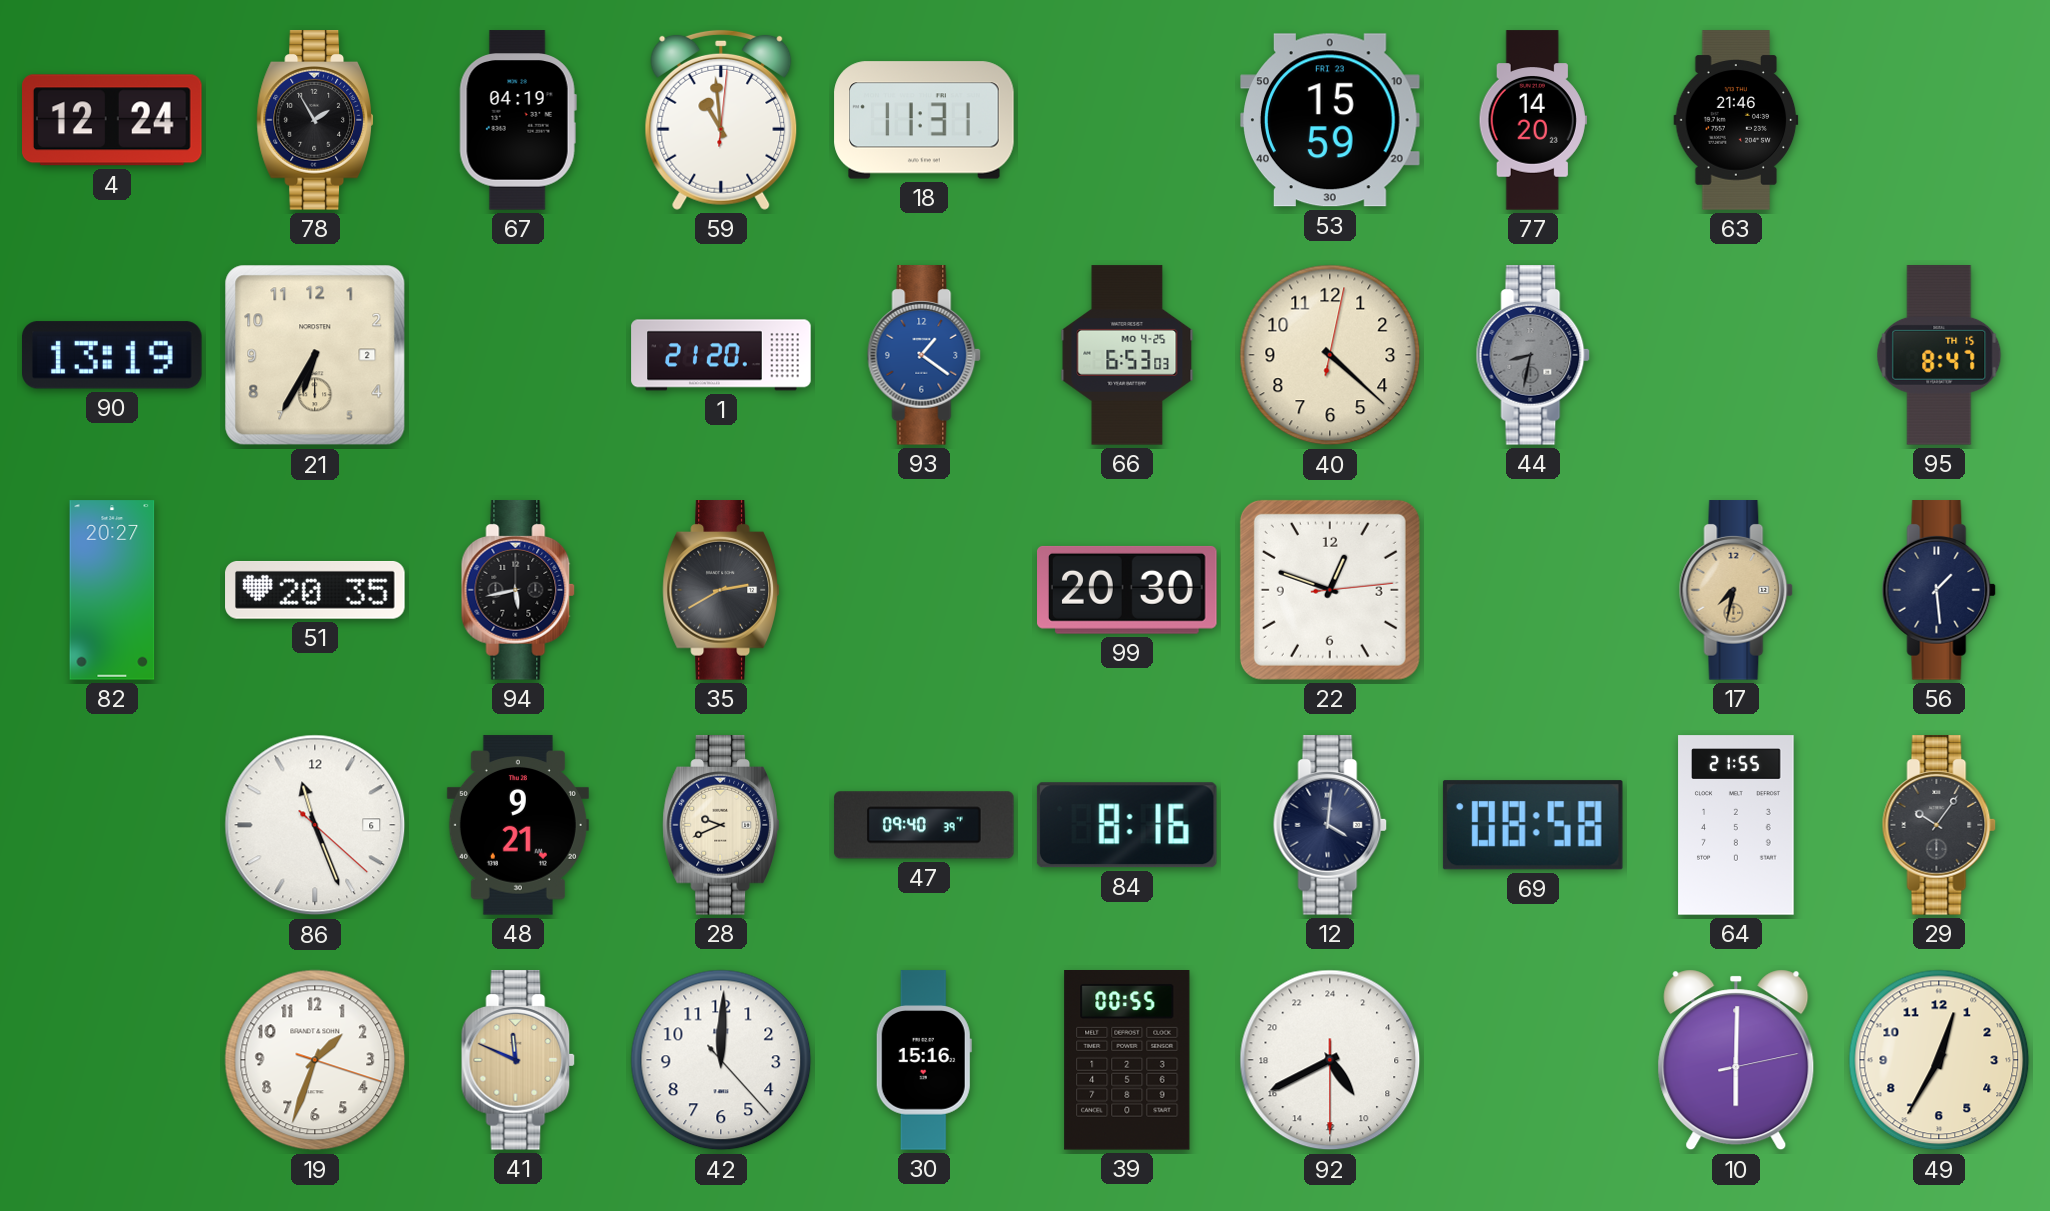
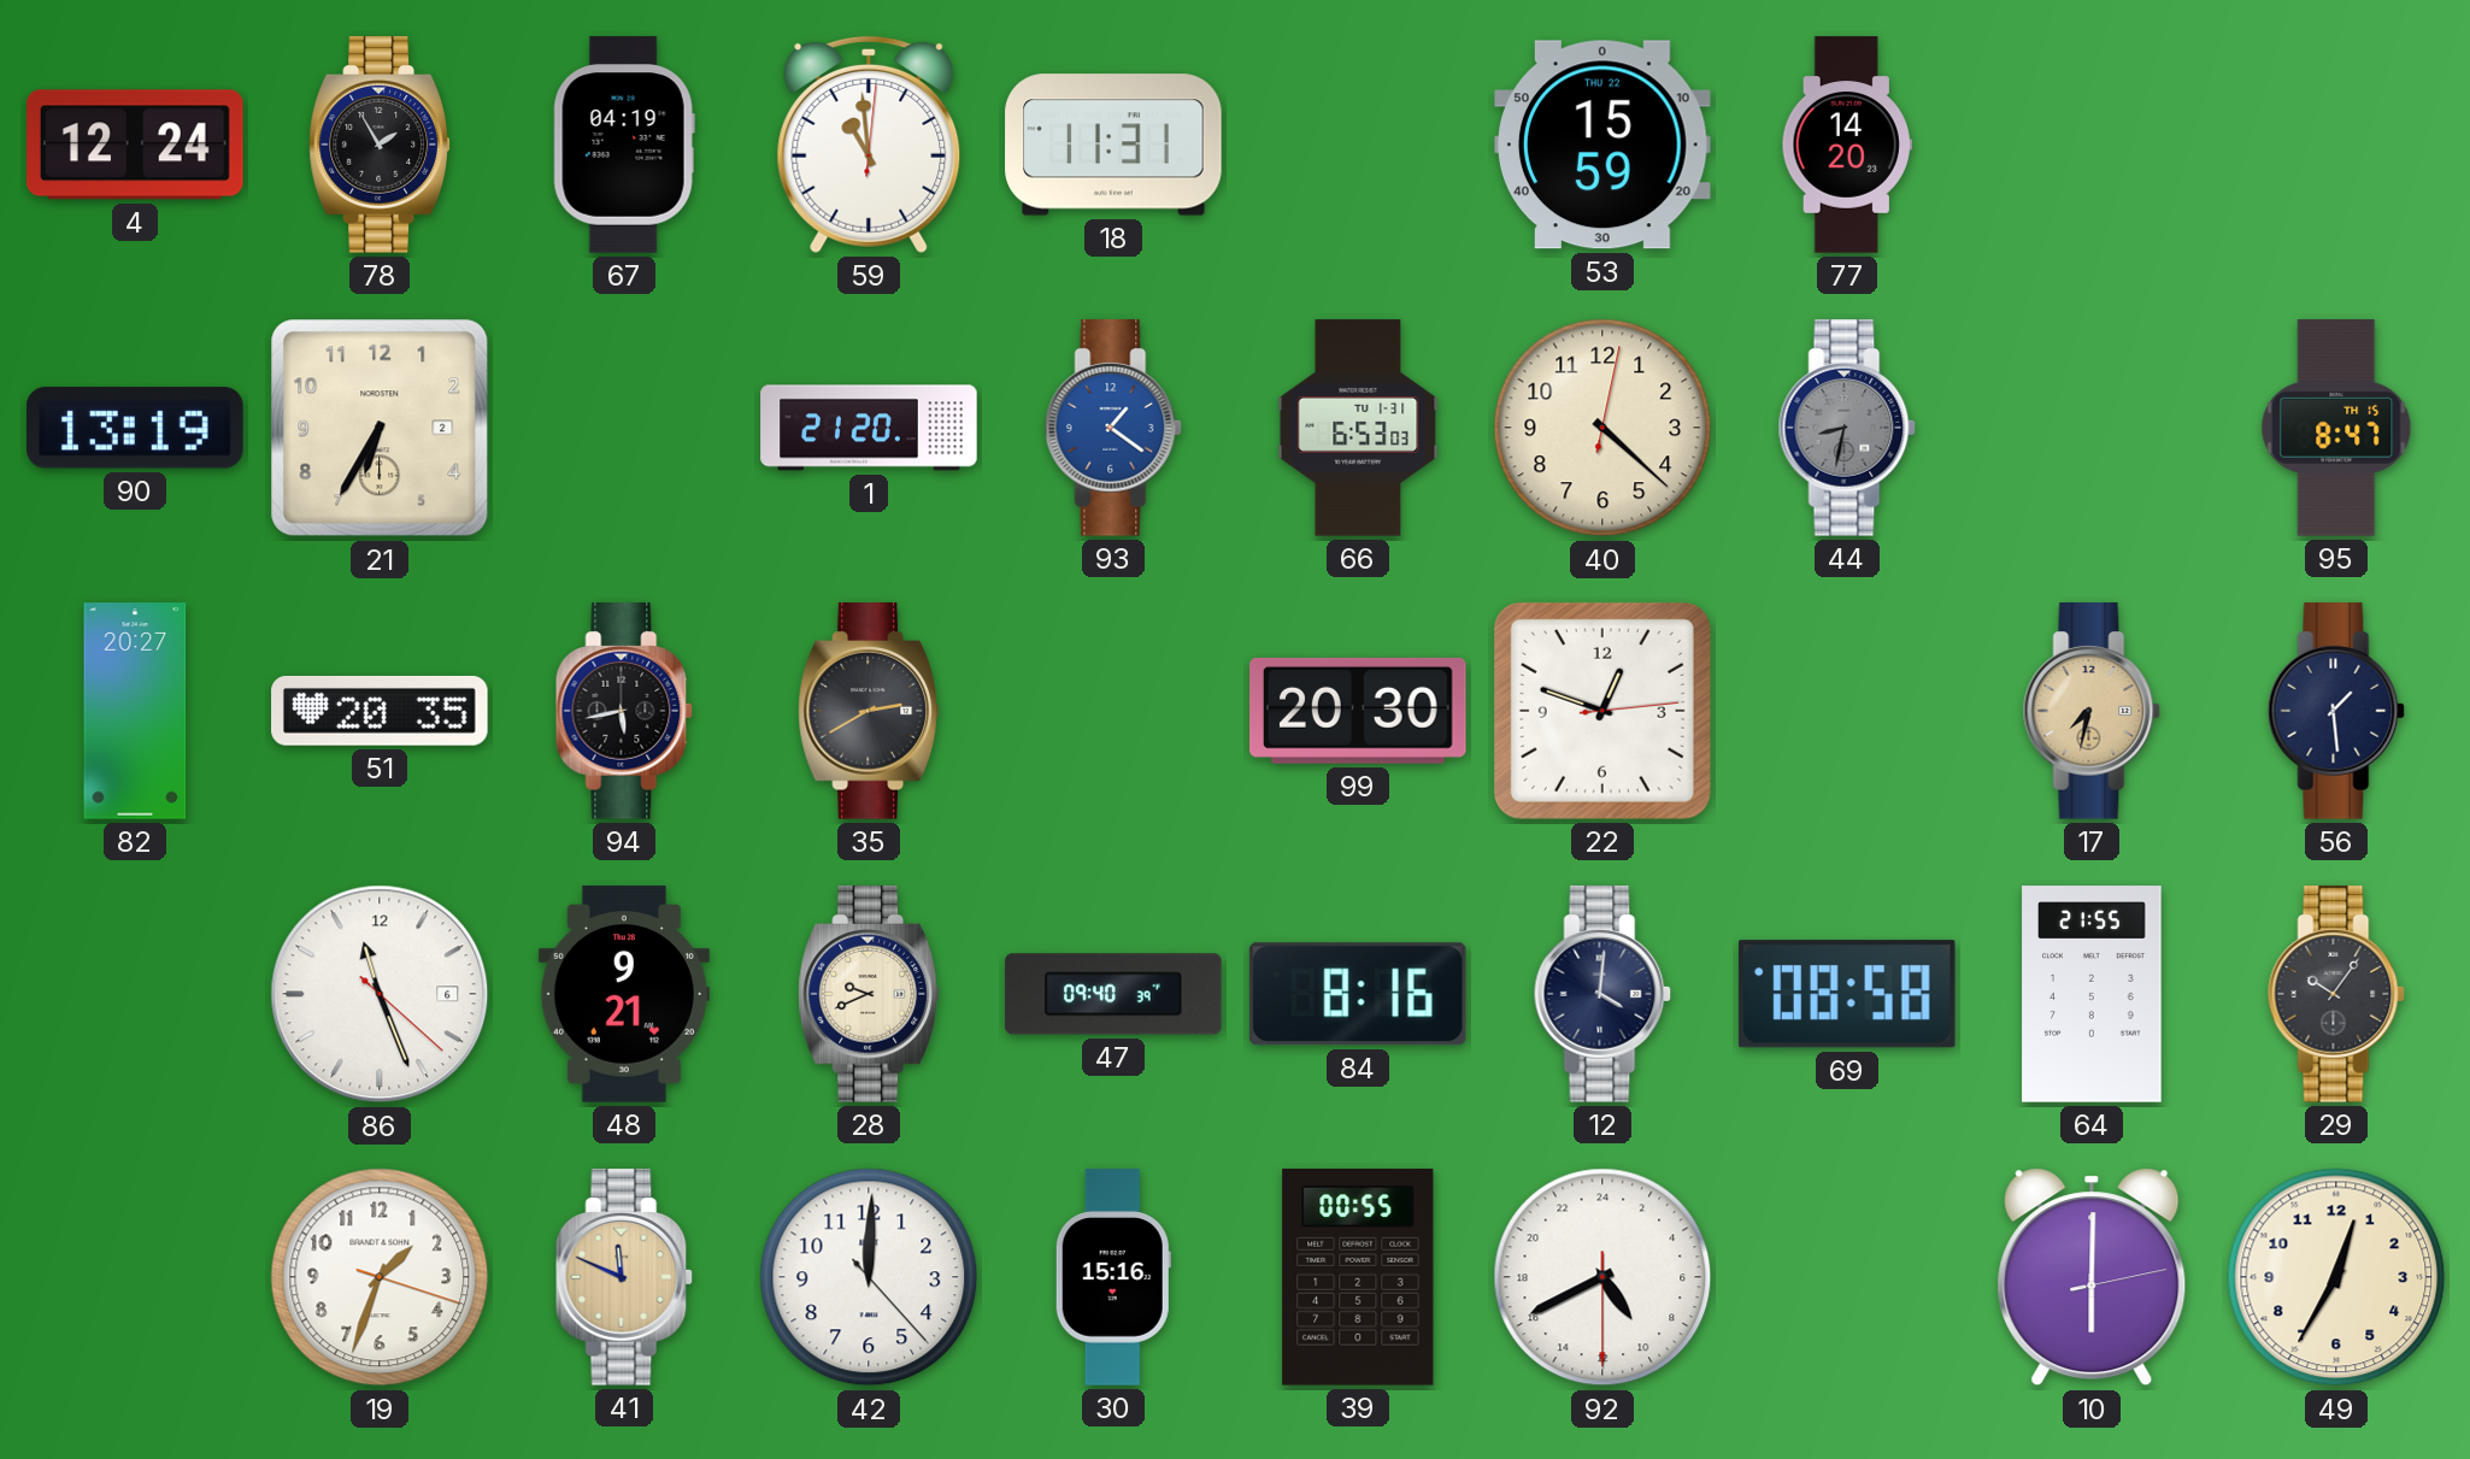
53 date: FRI 23 -> THU 22 (1604, 145)
63: 21:46 -> none (1736, 120)
66 date: MO 4-25 -> TU 1-31 (1358, 428)
